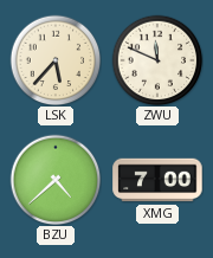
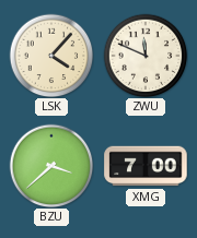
LSK: 5:37 -> 4:07 (51, 56)
BZU: 4:38 -> 3:38 (51, 166)
